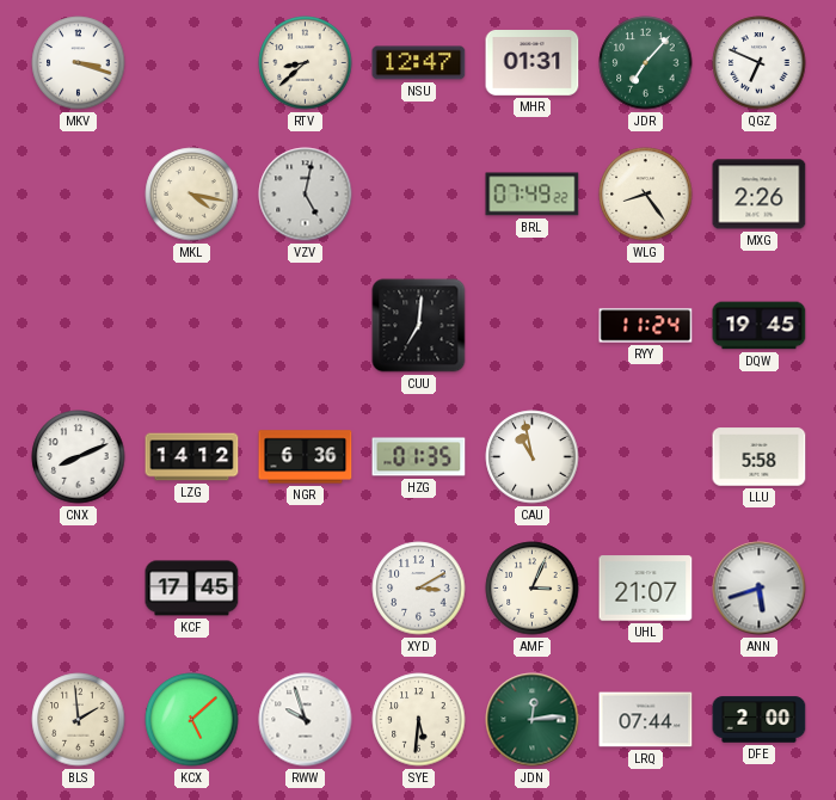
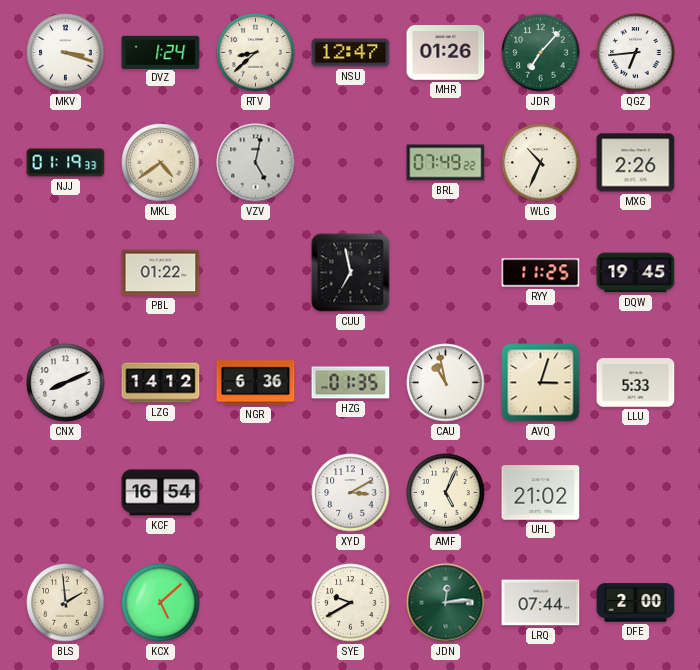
DVZ: none -> 1:24 (161, 52)
MHR: 01:31 -> 01:26 (446, 53)
QGZ: 6:49 -> 6:44 (636, 53)
NJJ: none -> 01:19 (66, 163)
MKL: 4:17 -> 4:39 (161, 163)
WLG: 8:24 -> 10:34 (541, 163)
PBL: none -> 01:22 (161, 273)
CUU: 7:01 -> 6:58 (351, 273)
RYY: 11:24 -> 11:25 (541, 273)
AVQ: none -> 3:03 (541, 383)
LLU: 5:58 -> 5:33 (636, 383)
KCF: 17:45 -> 16:54 (161, 493)
AMF: 3:04 -> 5:04 (446, 493)
UHL: 21:07 -> 21:02 (541, 493)
ANN: 5:42 -> none (760, 589)
RWW: 9:57 -> none (306, 720)
SYE: 5:31 -> 9:40 (351, 603)
